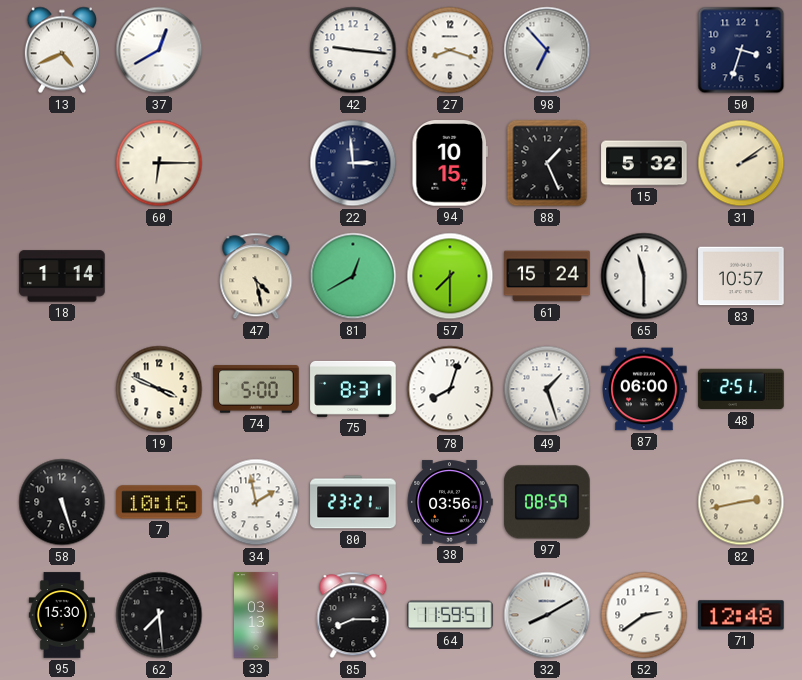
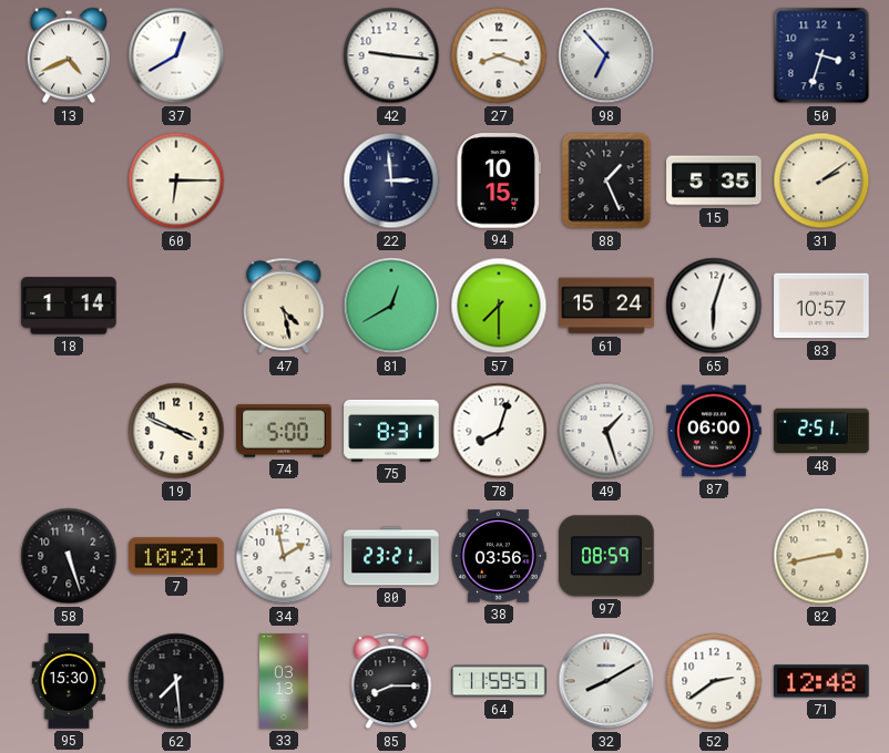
15: 5:32 -> 5:35 (714, 180)
65: 11:30 -> 6:03 (714, 306)
7: 10:16 -> 10:21 (176, 556)
